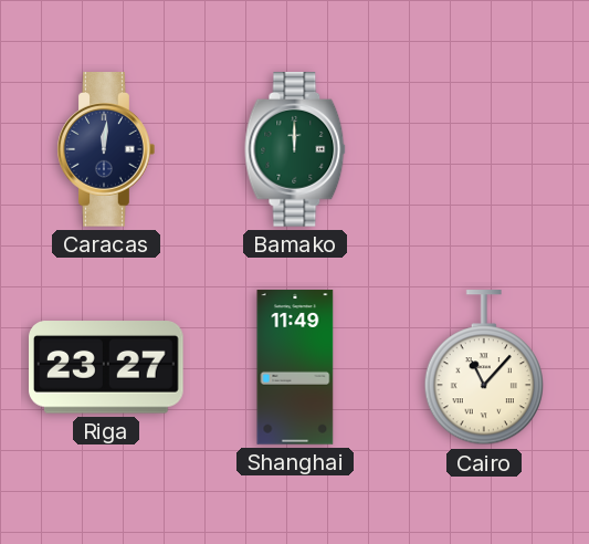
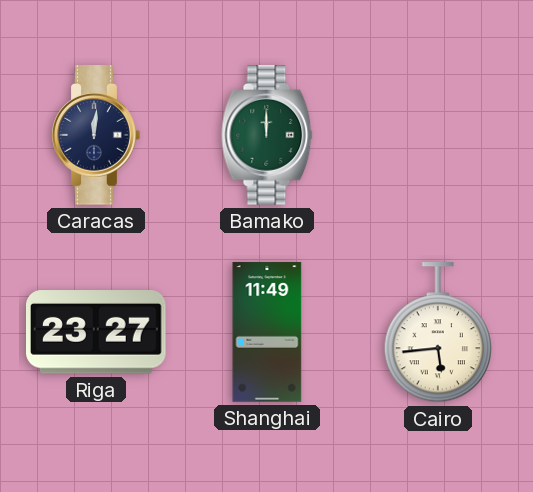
Cairo: 11:07 -> 5:44 (437, 333)
